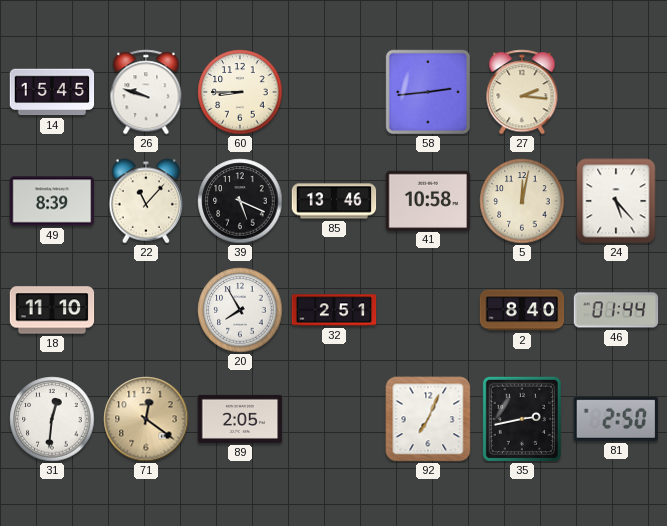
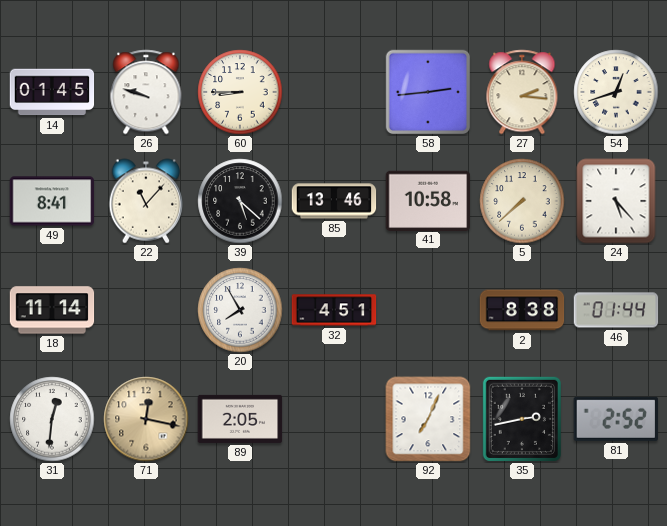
14: 15:45 -> 01:45 (52, 92)
54: none -> 12:42 (616, 92)
49: 8:39 -> 8:41 (52, 201)
39: 5:19 -> 5:22 (240, 201)
5: 12:02 -> 7:38 (522, 201)
18: 11:10 -> 11:14 (52, 310)
32: 2:51 -> 4:51 (334, 310)
2: 8:40 -> 8:38 (522, 310)
71: 12:21 -> 12:17 (146, 419)
81: 2:50 -> 2:52 (615, 419)
